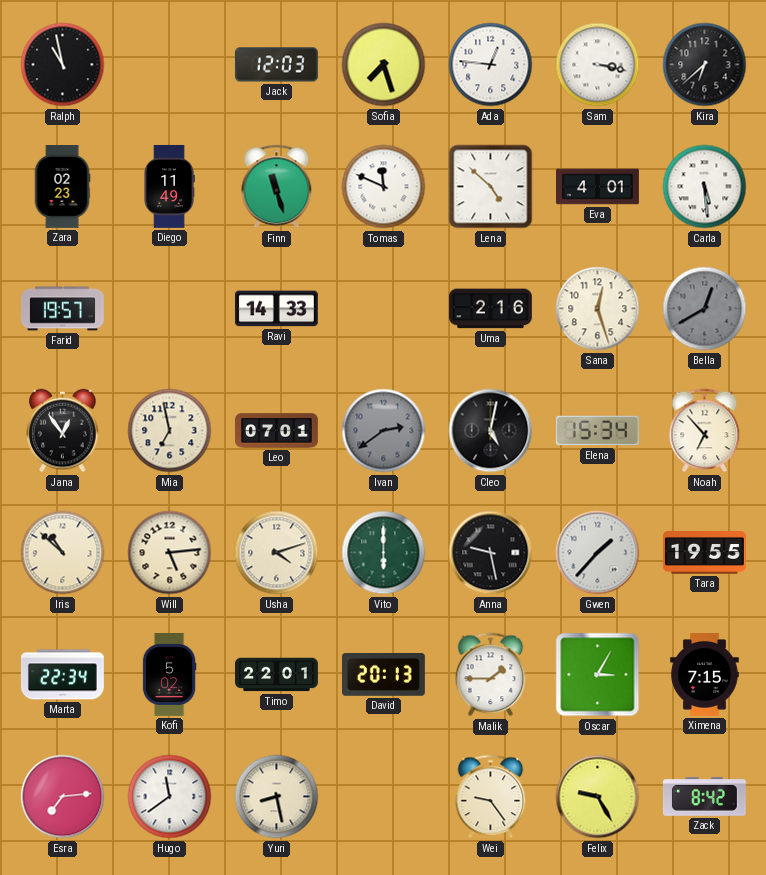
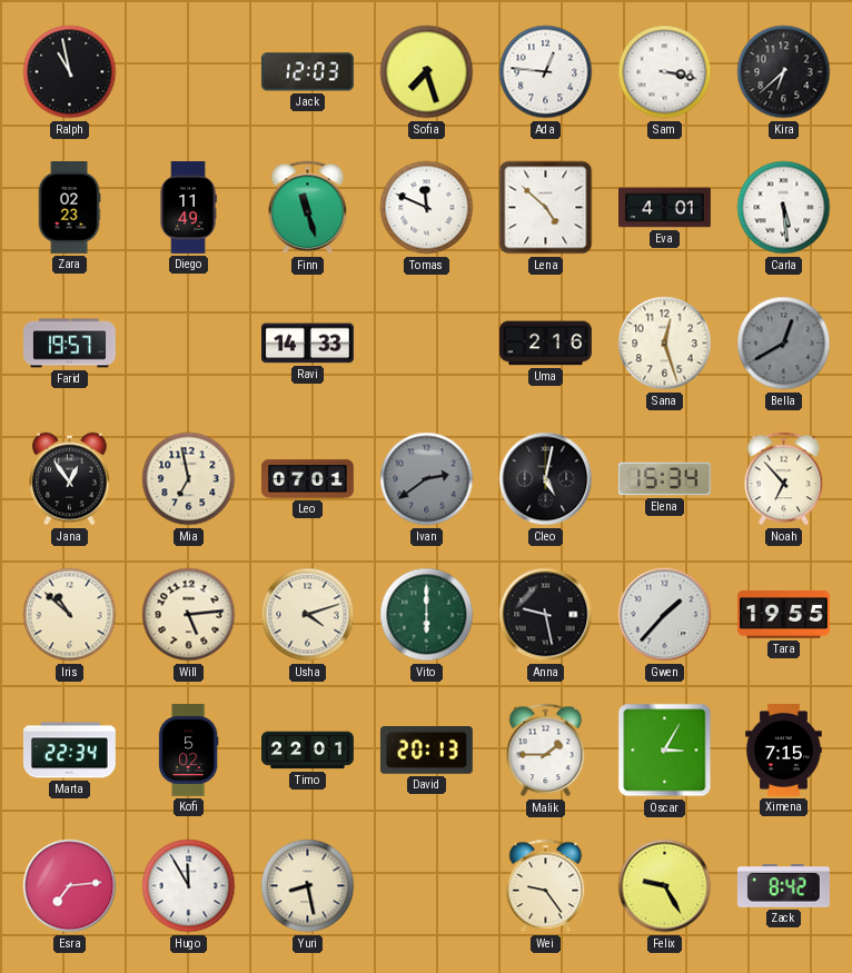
Hugo: 11:39 -> 11:55 (189, 886)
